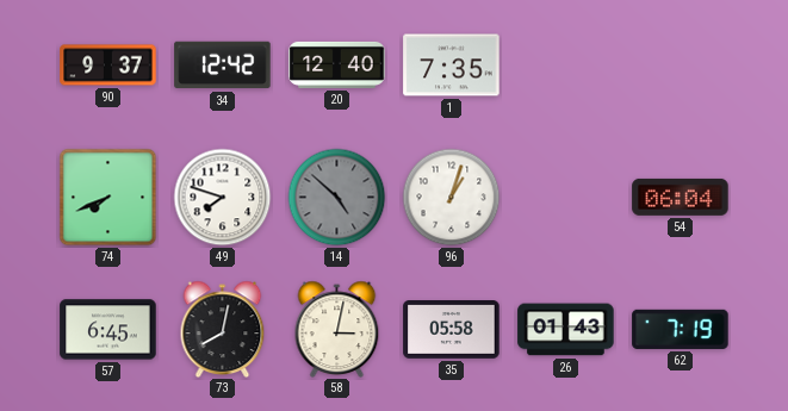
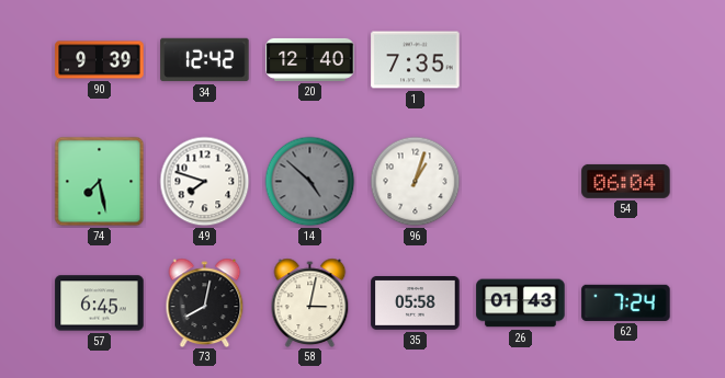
90: 9:37 -> 9:39 (100, 60)
74: 7:41 -> 7:28 (100, 182)
62: 7:19 -> 7:24 (626, 302)
